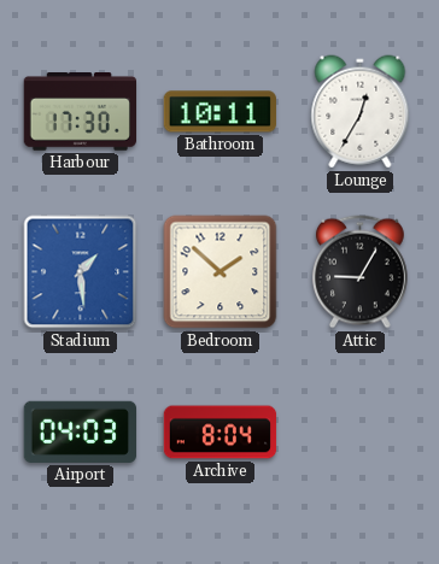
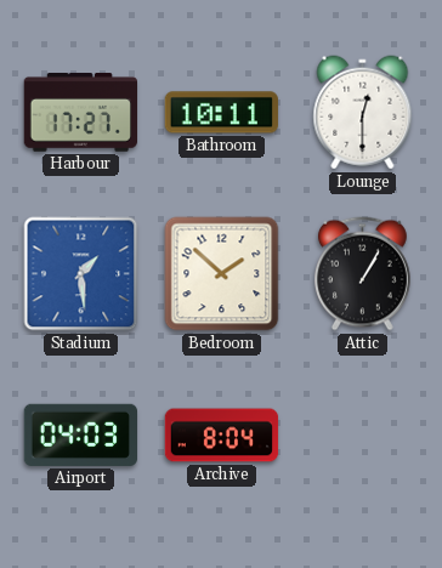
Harbour: 17:30 -> 17:27 (80, 113)
Lounge: 12:35 -> 12:30 (363, 113)
Attic: 9:05 -> 1:05 (362, 274)
